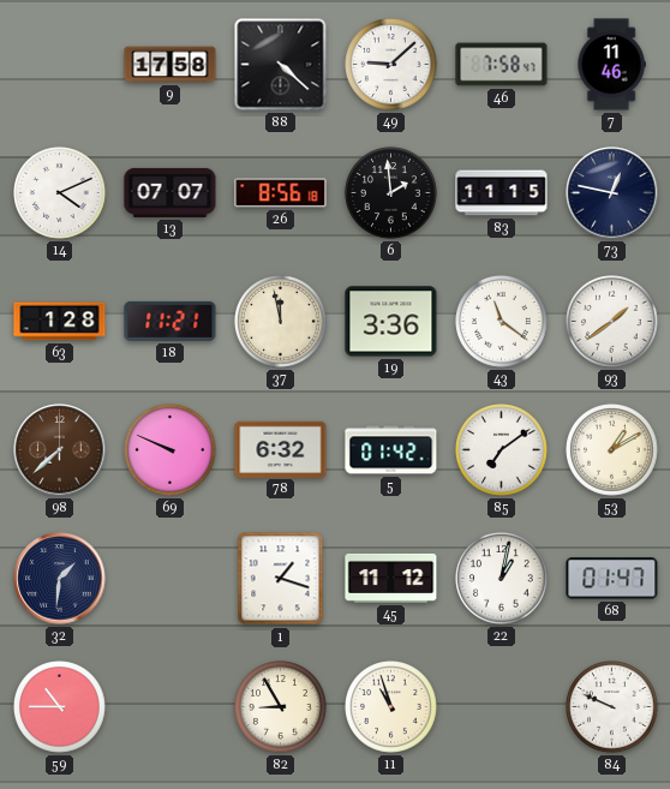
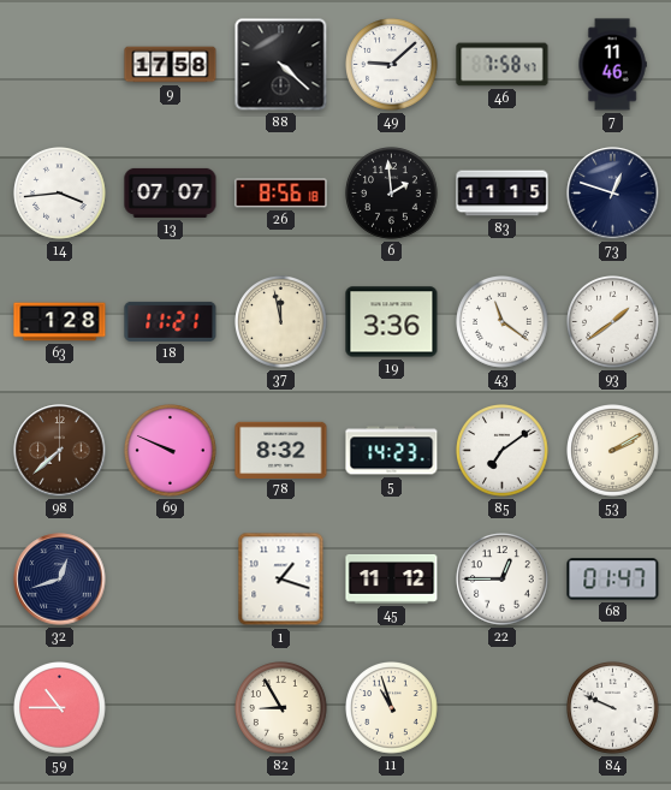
14: 4:11 -> 3:44 (60, 194)
73: 12:47 -> 12:48 (613, 194)
78: 6:32 -> 8:32 (281, 450)
5: 01:42 -> 14:23 (392, 451)
53: 1:10 -> 2:10 (613, 451)
32: 1:31 -> 12:42 (60, 580)
22: 1:02 -> 12:45 (503, 580)
